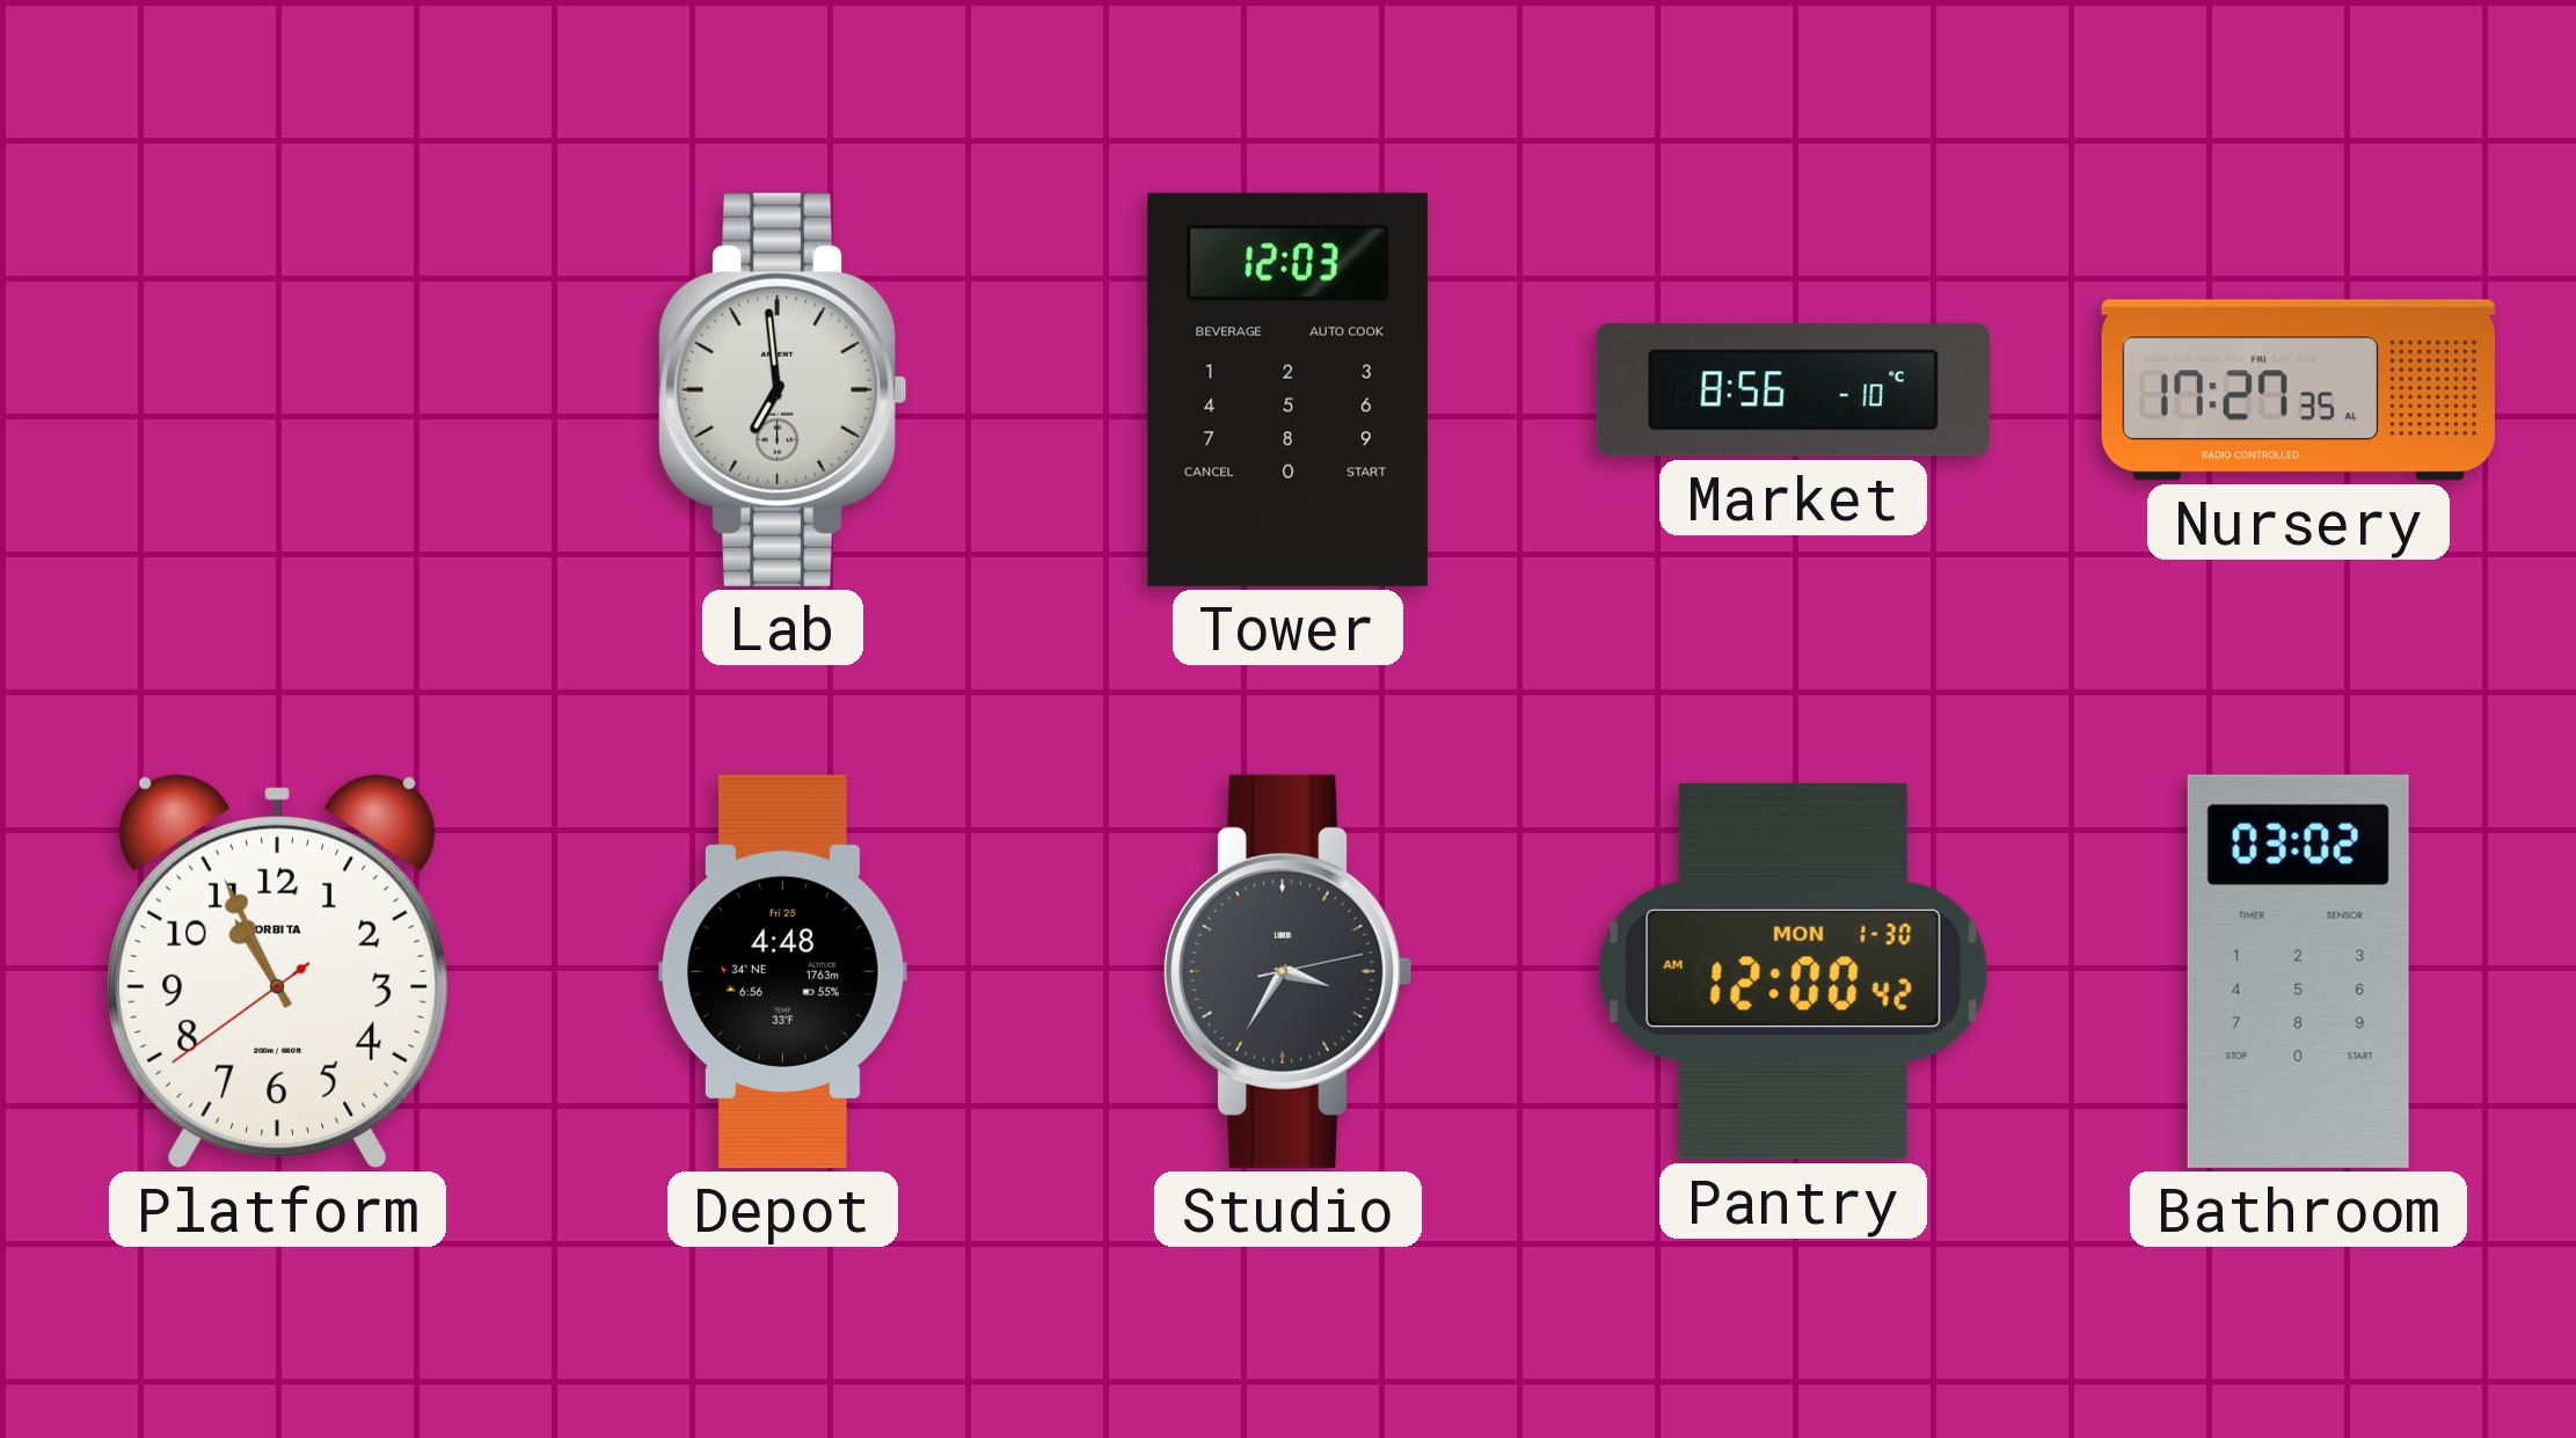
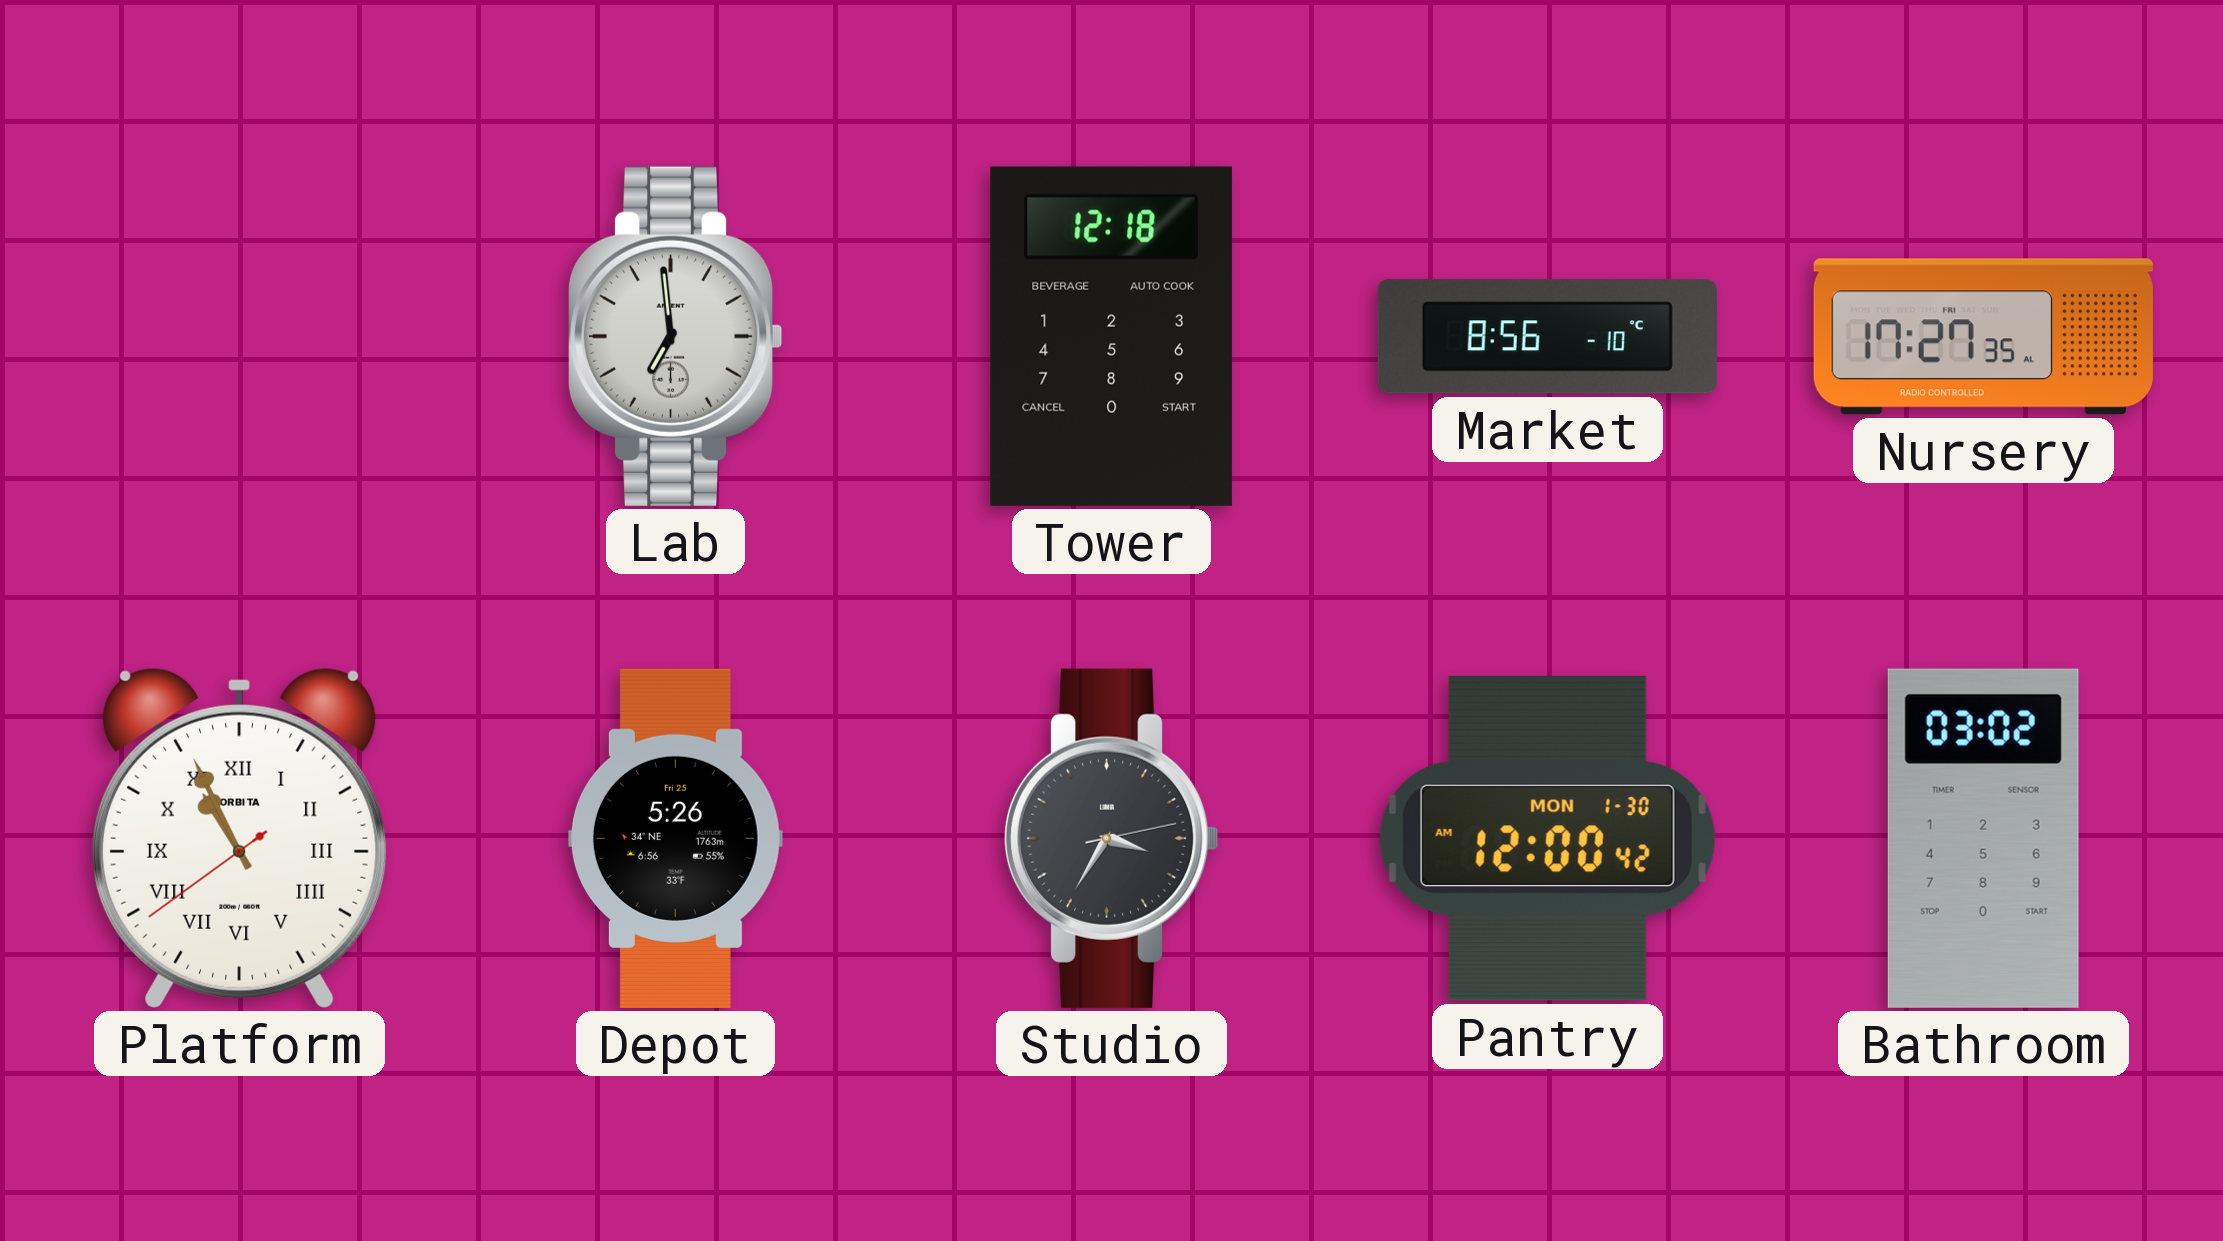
Tower: 12:03 -> 12:18 (1111, 336)
Platform numerals: Arabic -> Roman (240, 838)
Depot: 4:48 -> 5:26 (675, 838)
